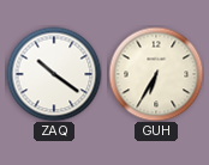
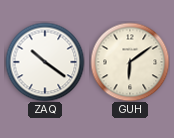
GUH: 6:35 -> 6:09 (130, 62)
